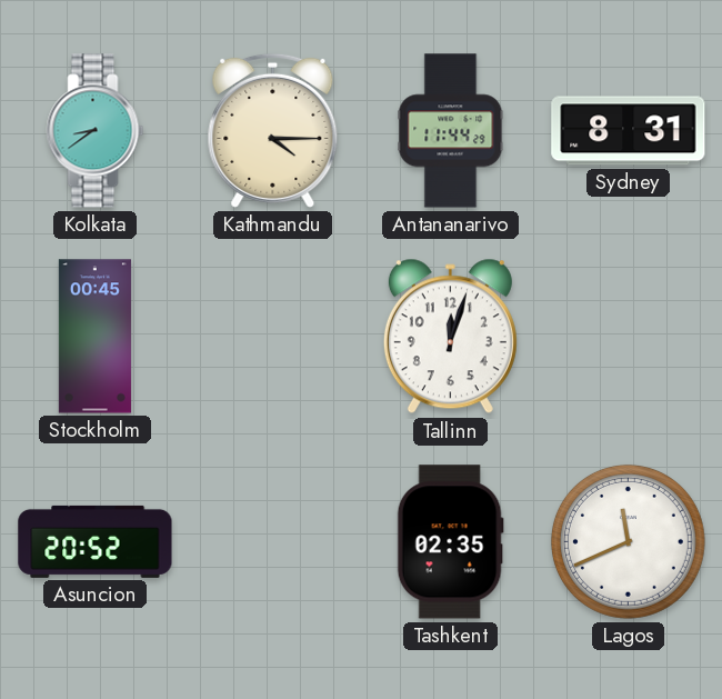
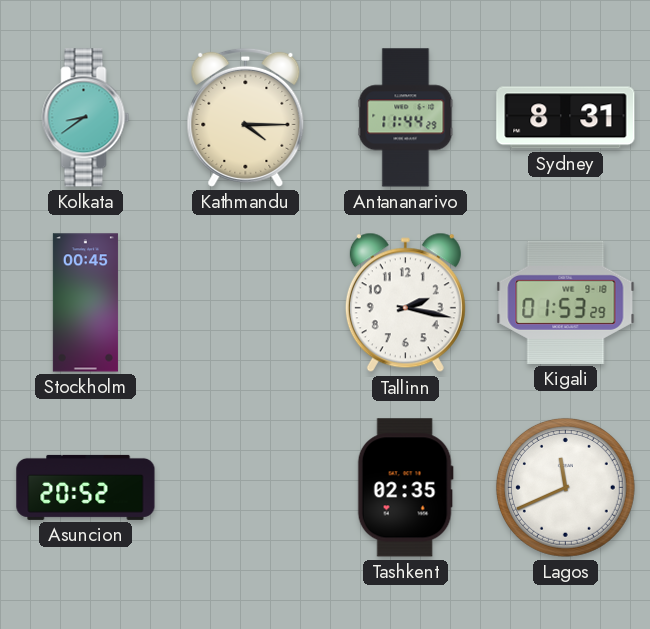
Tallinn: 12:03 -> 2:17 (405, 303)
Kigali: none -> 01:53 (566, 302)
